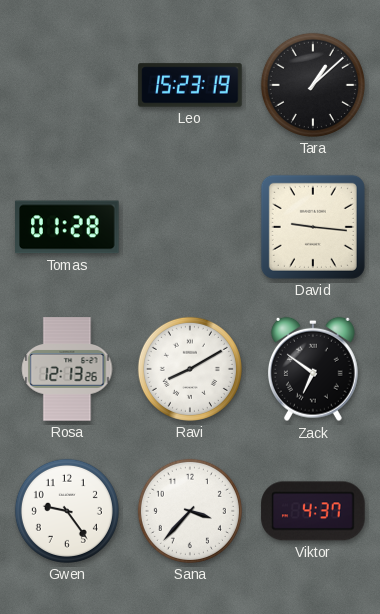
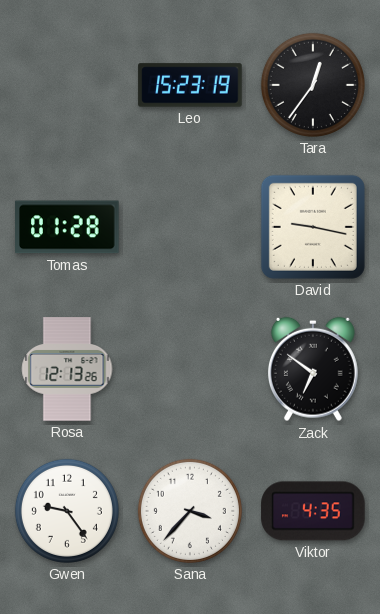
Tara: 1:08 -> 12:36 (313, 85)
David: 9:16 -> 9:17 (313, 227)
Ravi: 8:10 -> none (190, 369)
Viktor: 4:37 -> 4:35 (313, 511)
